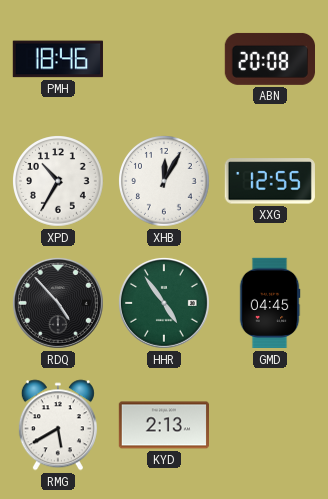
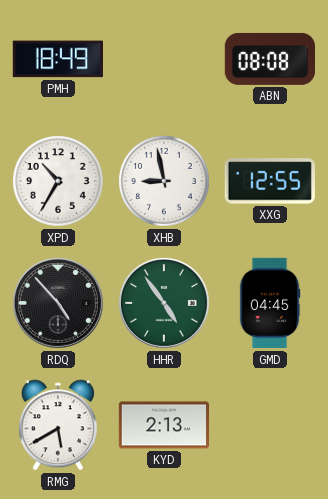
PMH: 18:46 -> 18:49 (57, 59)
ABN: 20:08 -> 08:08 (269, 59)
XHB: 12:05 -> 8:58 (165, 182)
